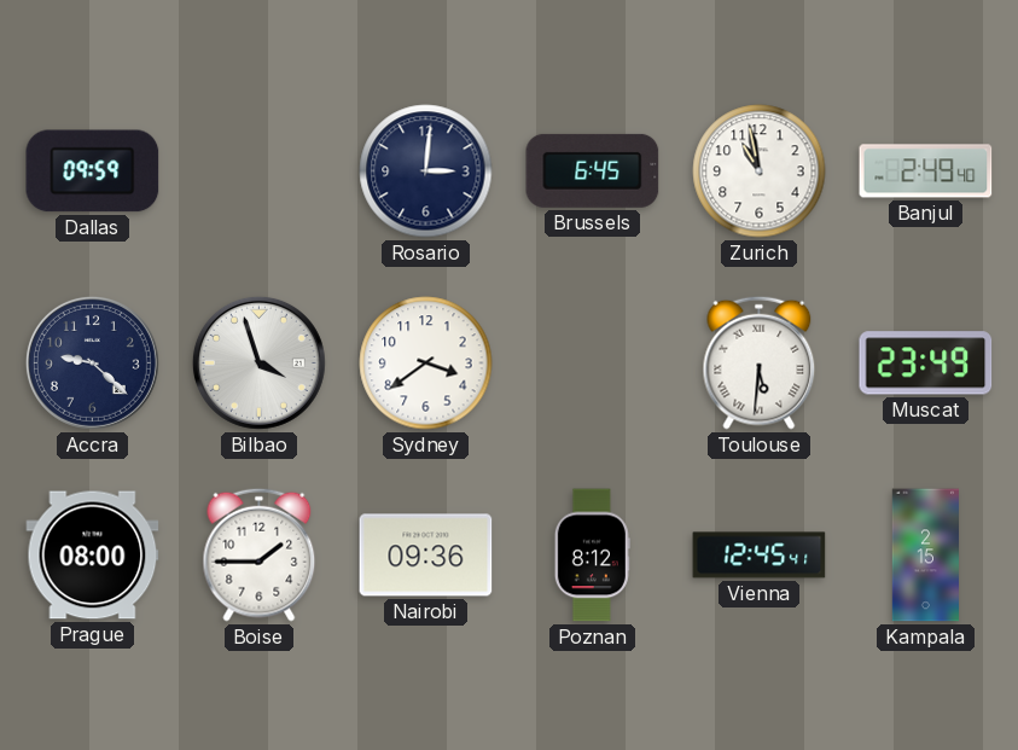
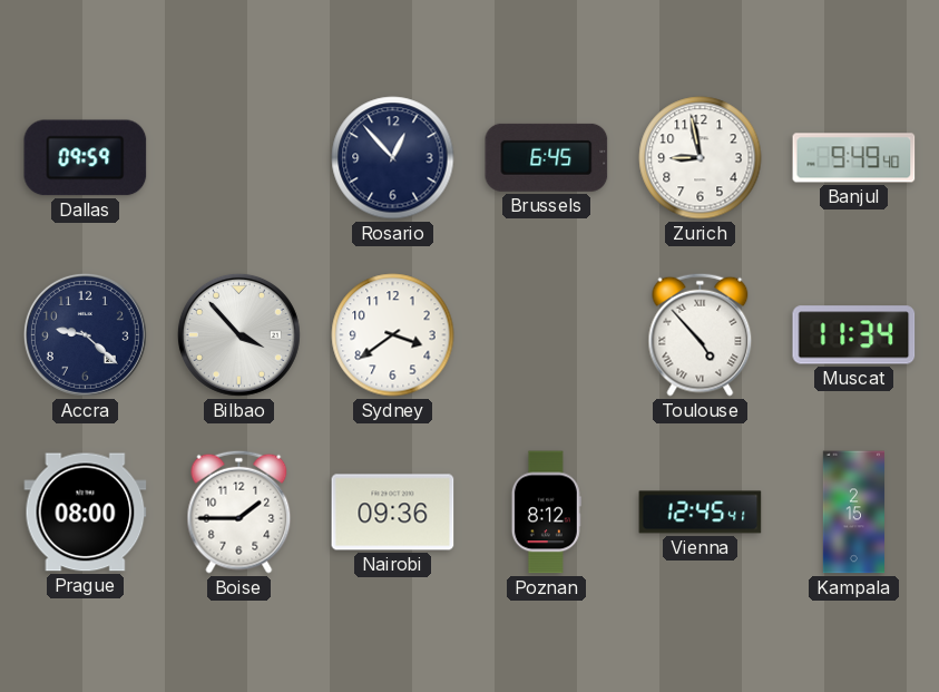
Rosario: 3:01 -> 12:53 (393, 158)
Zurich: 10:58 -> 8:58 (701, 158)
Banjul: 2:49 -> 9:49 (854, 158)
Bilbao: 3:57 -> 3:53 (238, 334)
Toulouse: 5:31 -> 4:53 (701, 334)
Muscat: 23:49 -> 11:34 (854, 335)
